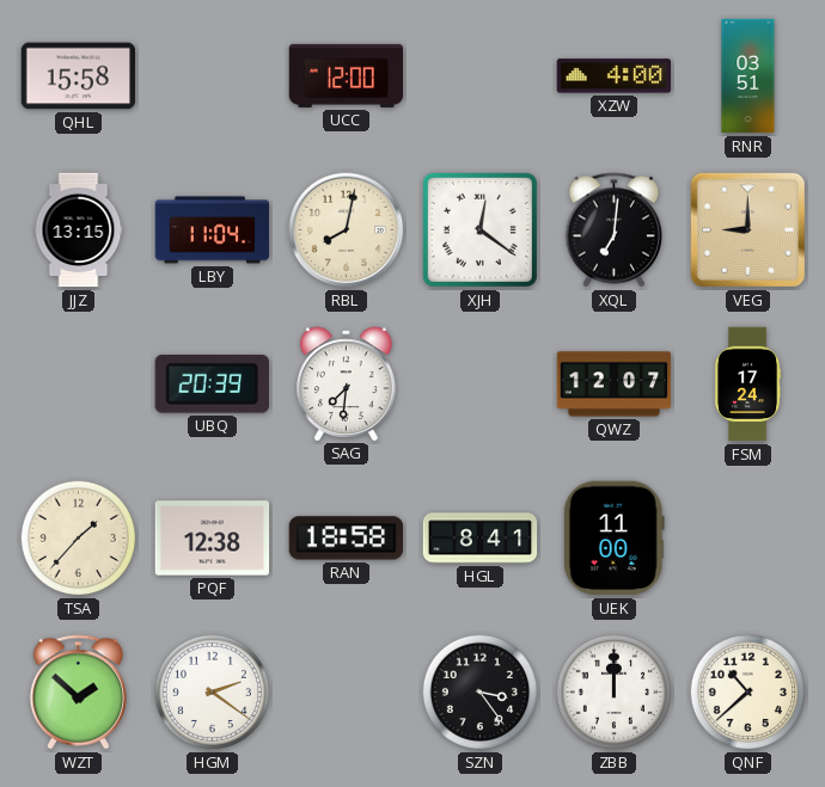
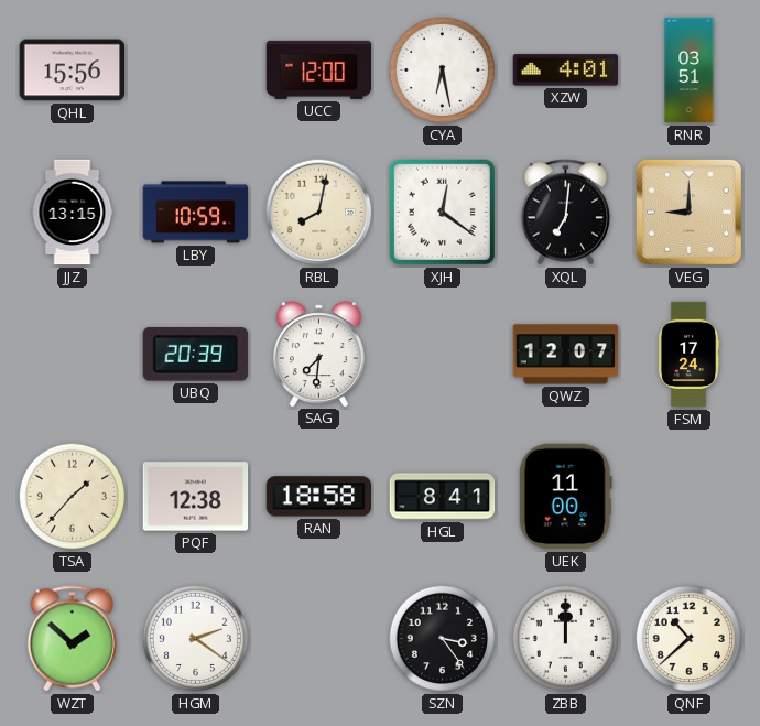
QHL: 15:58 -> 15:56 (73, 71)
CYA: none -> 6:28 (443, 71)
XZW: 4:00 -> 4:01 (566, 71)
LBY: 11:04 -> 10:59 (196, 213)
